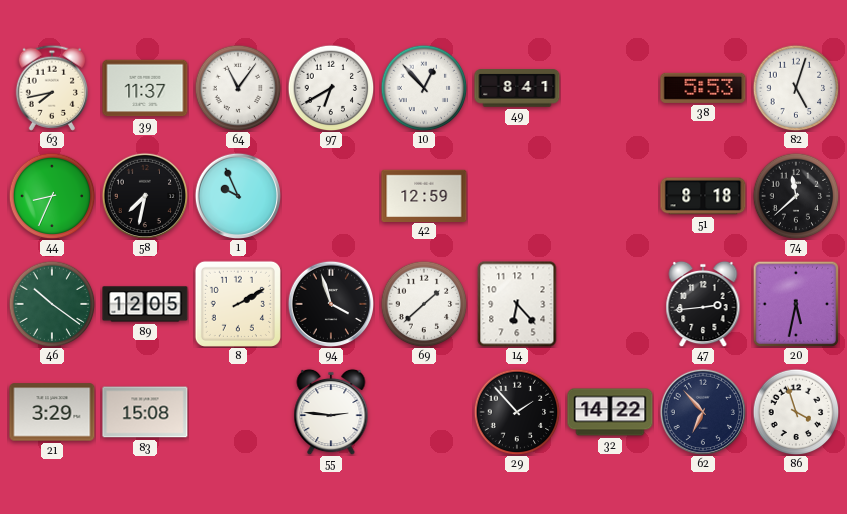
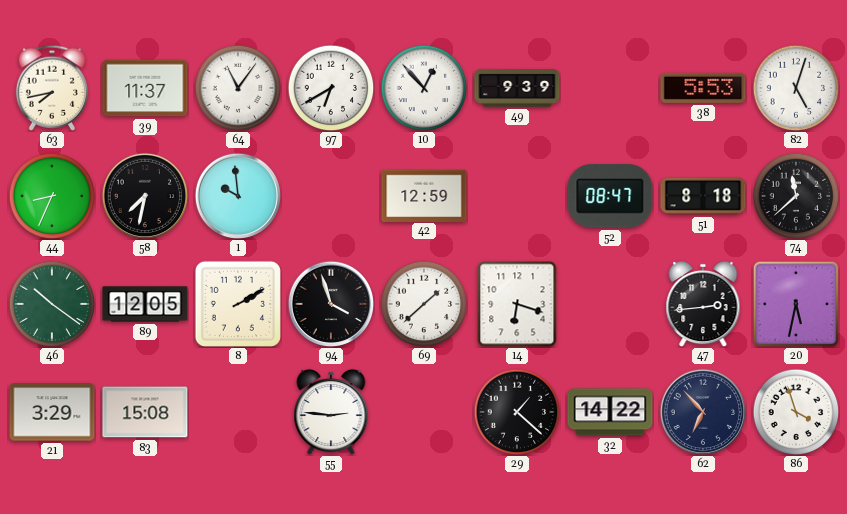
49: 8:41 -> 9:39 (517, 88)
1: 9:56 -> 9:59 (237, 195)
52: none -> 08:47 (610, 196)
14: 6:23 -> 6:18 (517, 304)
29: 1:53 -> 1:22 (517, 412)
